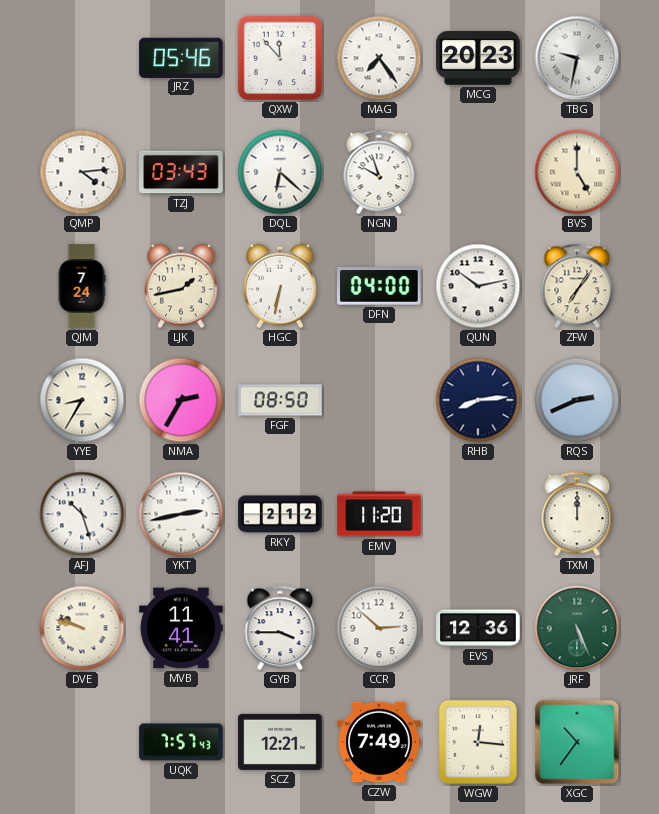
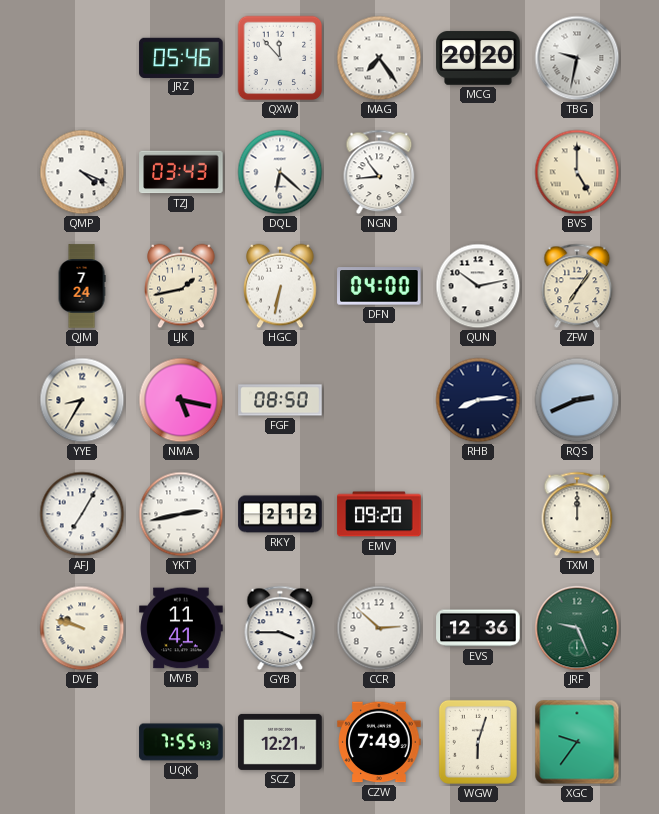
MCG: 20:23 -> 20:20 (478, 58)
QMP: 4:14 -> 4:19 (82, 172)
NGN: 9:57 -> 10:44 (379, 172)
NMA: 2:35 -> 5:17 (181, 400)
AFJ: 10:27 -> 7:05 (82, 514)
EMV: 11:20 -> 09:20 (379, 514)
JRF: 5:26 -> 9:26 (577, 628)
UQK: 7:57 -> 7:55 (181, 742)
WGW: 12:16 -> 6:03 (478, 742)
XGC: 10:36 -> 9:36 (577, 742)
